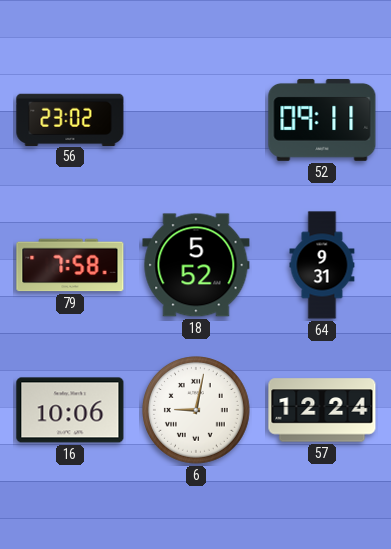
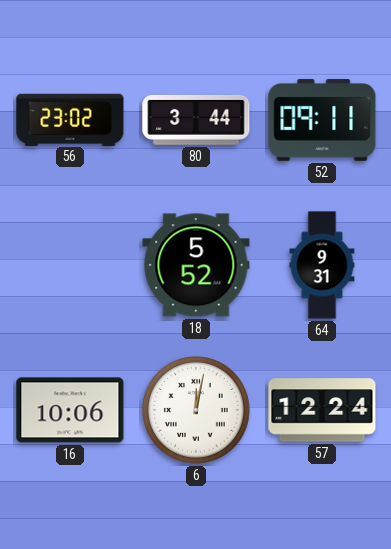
80: none -> 3:44 (196, 120)
79: 7:58 -> none (70, 265)
6: 9:02 -> 12:02 (197, 411)
